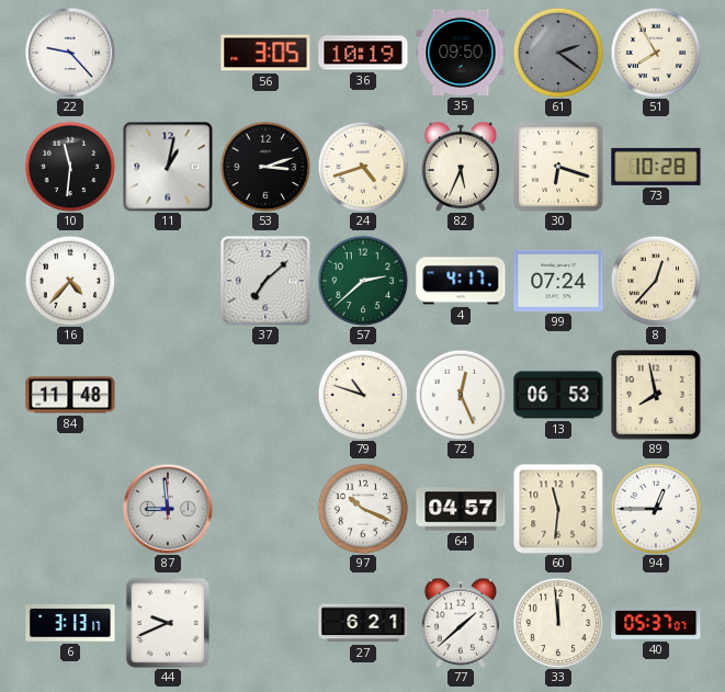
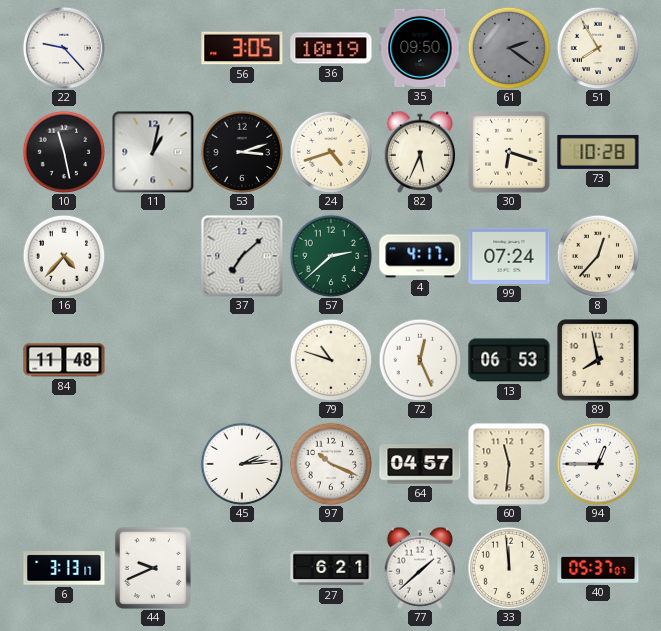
10: 11:31 -> 11:28 (64, 152)
87: 8:59 -> none (168, 509)
45: none -> 2:14 (242, 464)
